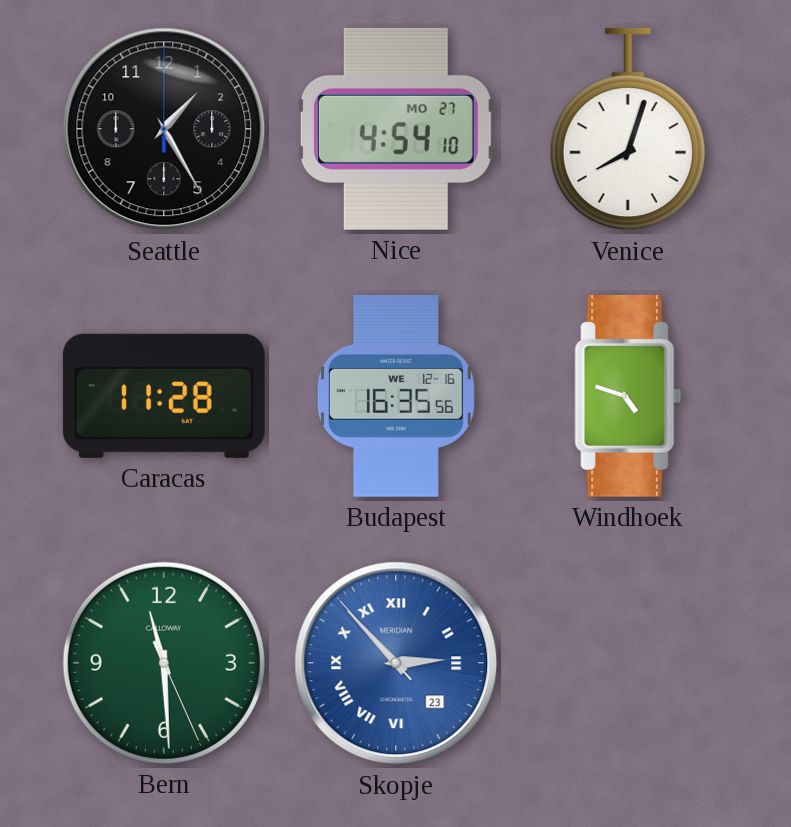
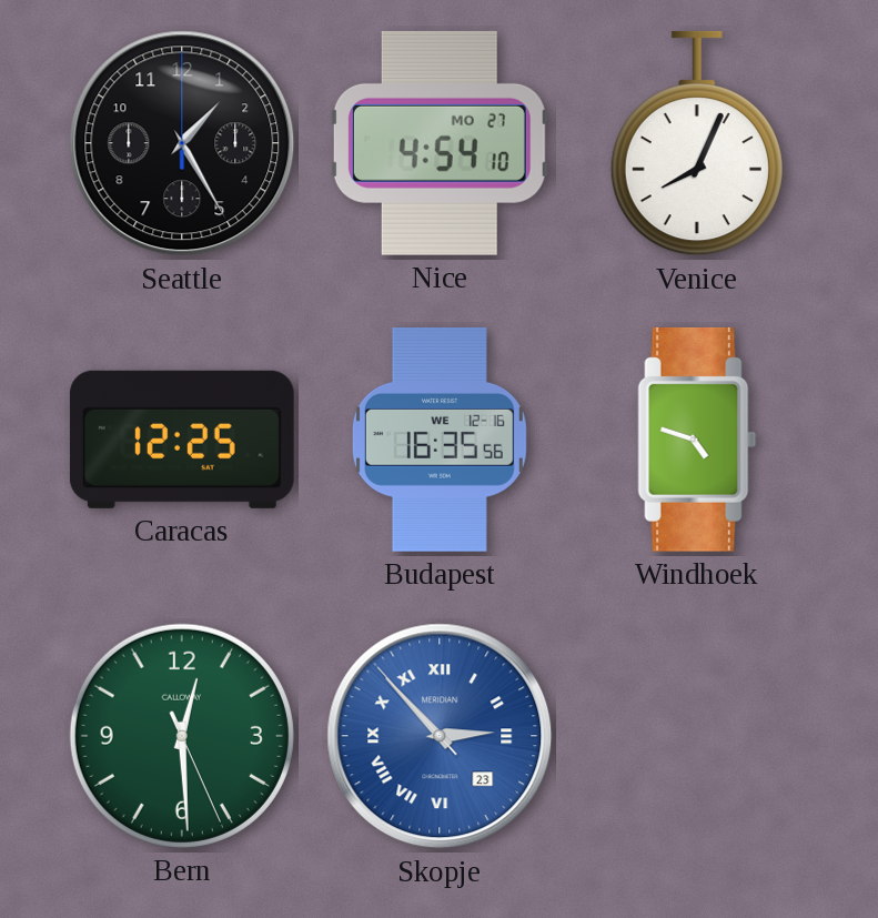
Venice: 8:03 -> 8:04 (697, 143)
Caracas: 11:28 -> 12:25 (182, 440)
Bern: 11:29 -> 12:29 (182, 736)
